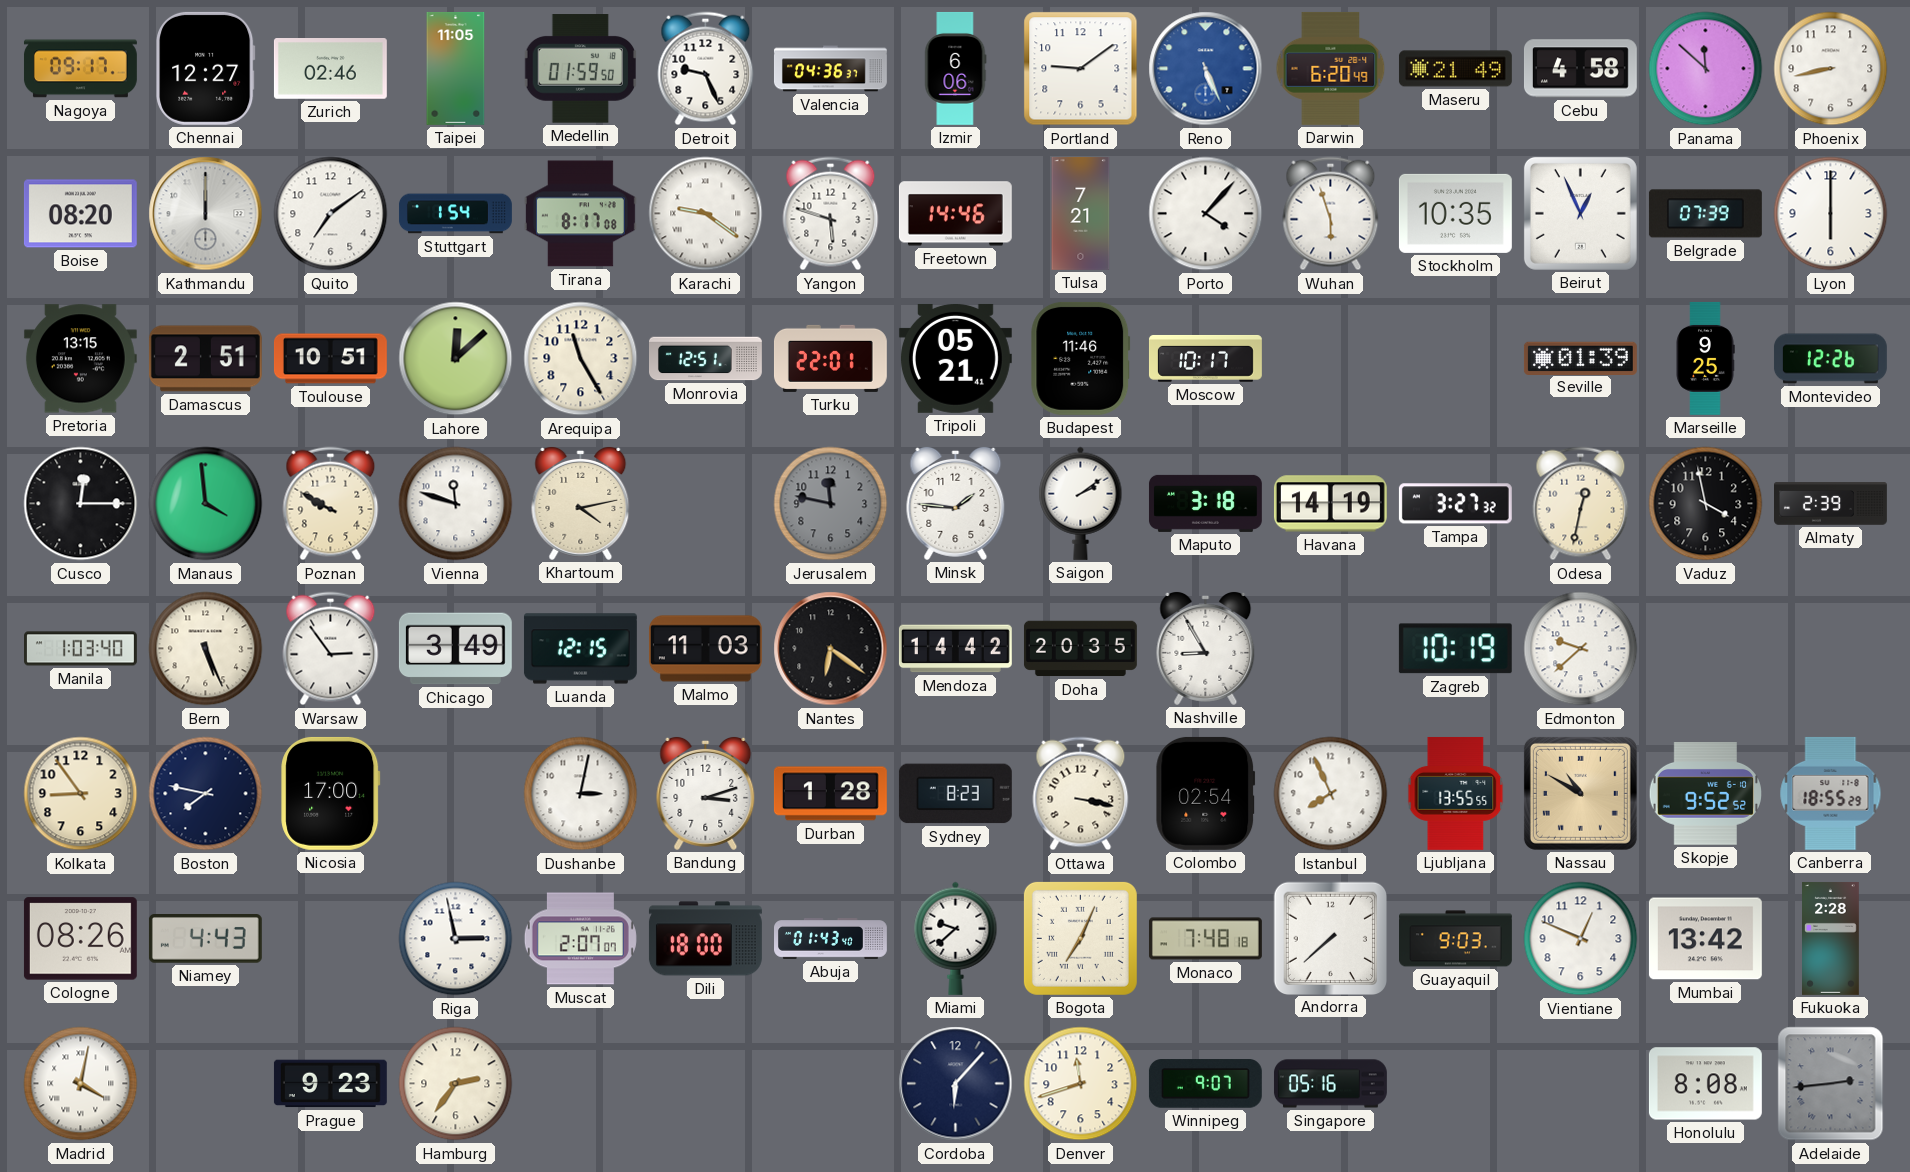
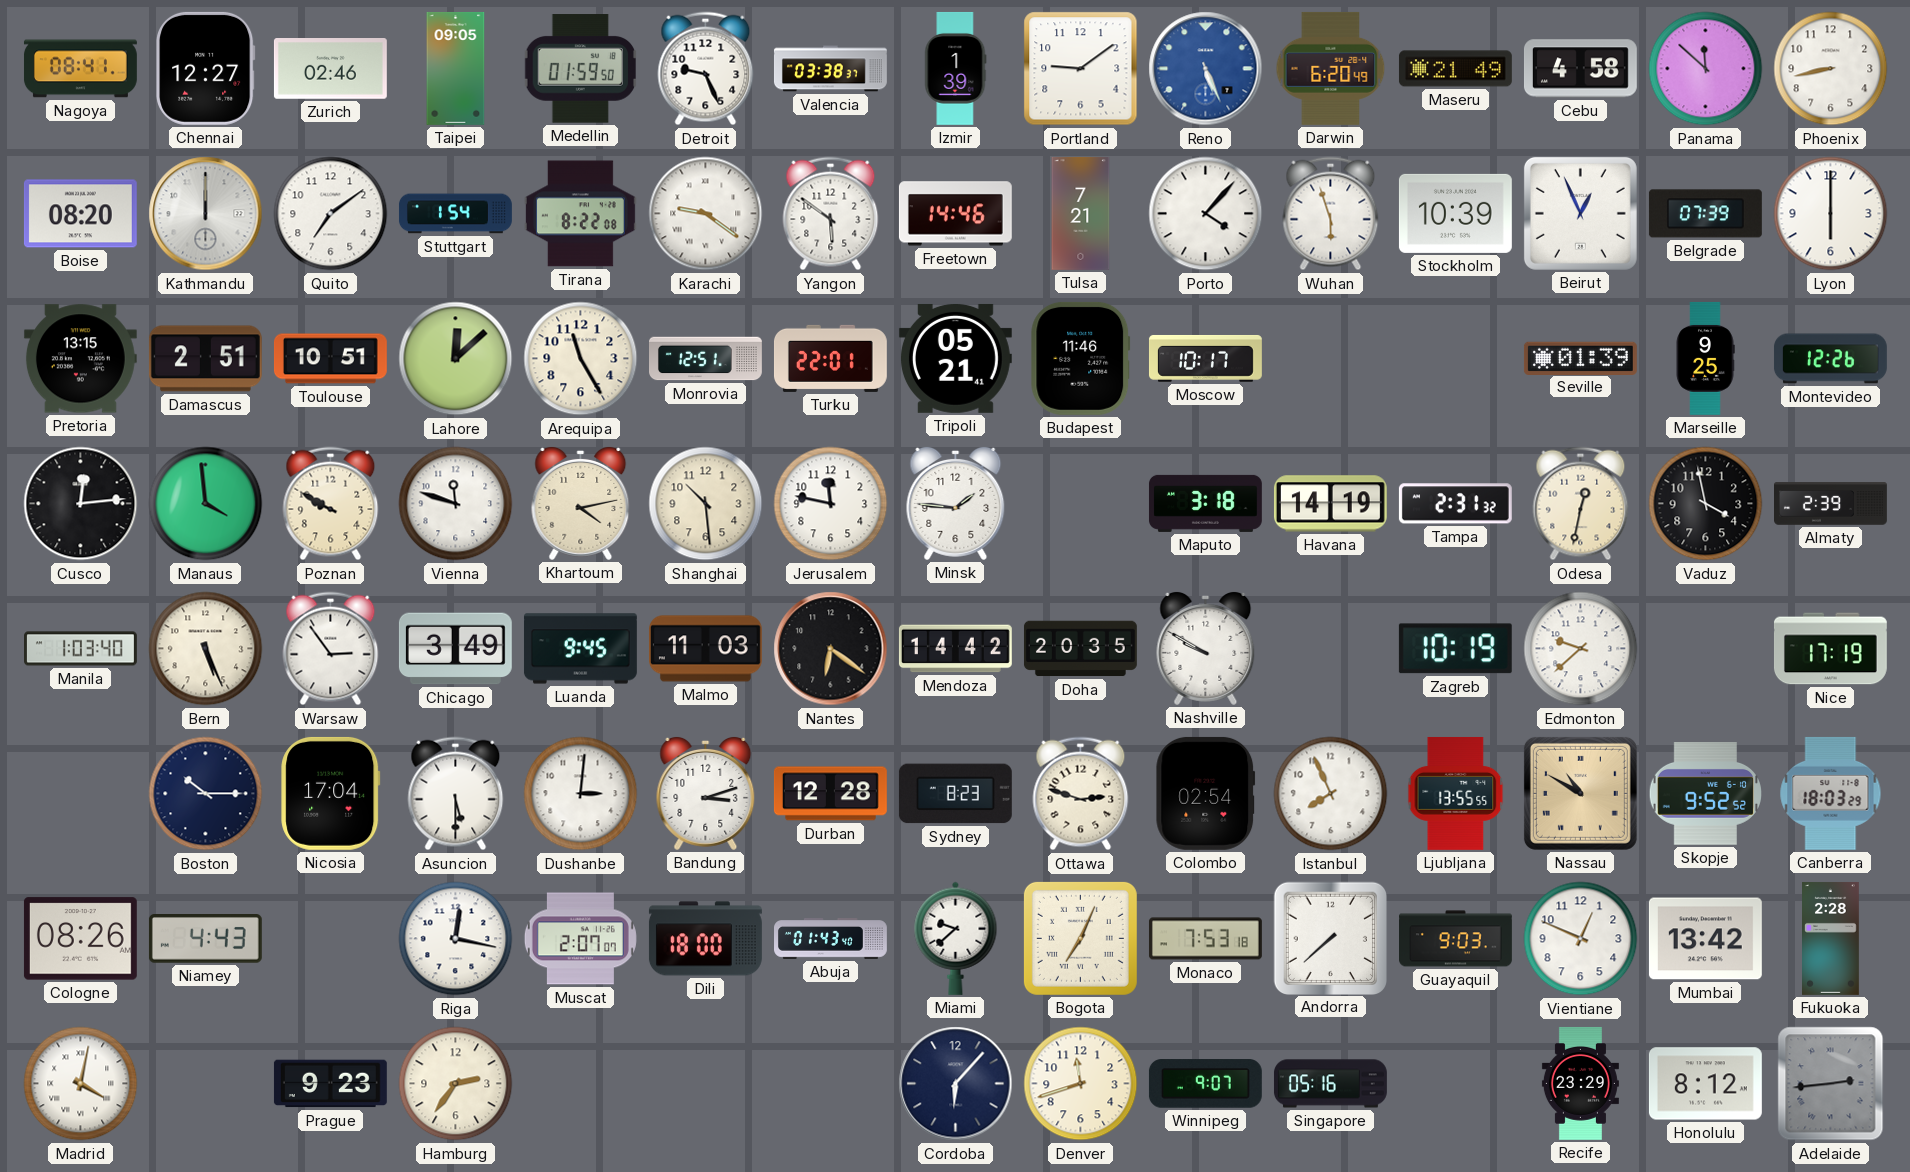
Nagoya: 09:17 -> 08:41 (80, 69)
Taipei: 11:05 -> 09:05 (456, 68)
Valencia: 04:36 -> 03:38 (830, 69)
Izmir: 6:06 -> 1:39 (956, 68)
Tirana: 8:17 -> 8:22 (580, 214)
Yangon: 5:48 -> 5:51 (831, 214)
Stockholm: 10:35 -> 10:39 (1455, 213)
Cusco: 12:15 -> 12:14 (81, 504)
Shanghai: none -> 10:29 (706, 504)
Jerusalem dial: grey -> white (831, 504)
Saigon: 2:09 -> none (1081, 503)
Tampa: 3:27 -> 2:31 (1455, 504)
Luanda: 12:15 -> 9:45 (580, 649)
Nashville: 8:55 -> 9:50 (1206, 648)
Nice: none -> 17:19 (1830, 649)
Kolkata: 8:54 -> none (81, 794)
Boston: 7:47 -> 10:15 (206, 794)
Nicosia: 17:00 -> 17:04 (331, 793)
Asuncion: none -> 5:30 (456, 794)
Dushanbe: 3:02 -> 3:01 (581, 794)
Durban: 1:28 -> 12:28 (830, 794)
Ottawa: 3:17 -> 2:48 (1081, 794)
Canberra: 18:55 -> 18:03 (1831, 793)
Riga: 2:58 -> 12:17 (456, 939)
Monaco: 7:48 -> 7:53 (1205, 939)
Recife: none -> 23:29 (1580, 1083)
Honolulu: 8:08 -> 8:12 (1705, 1084)
